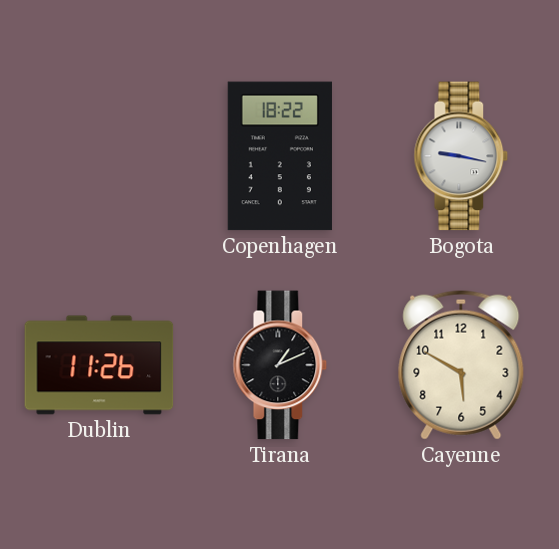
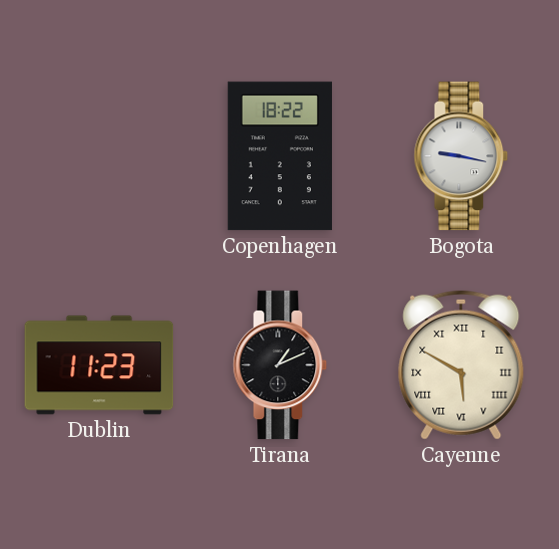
Dublin: 11:26 -> 11:23 (99, 365)
Cayenne numerals: Arabic -> Roman (461, 365)
